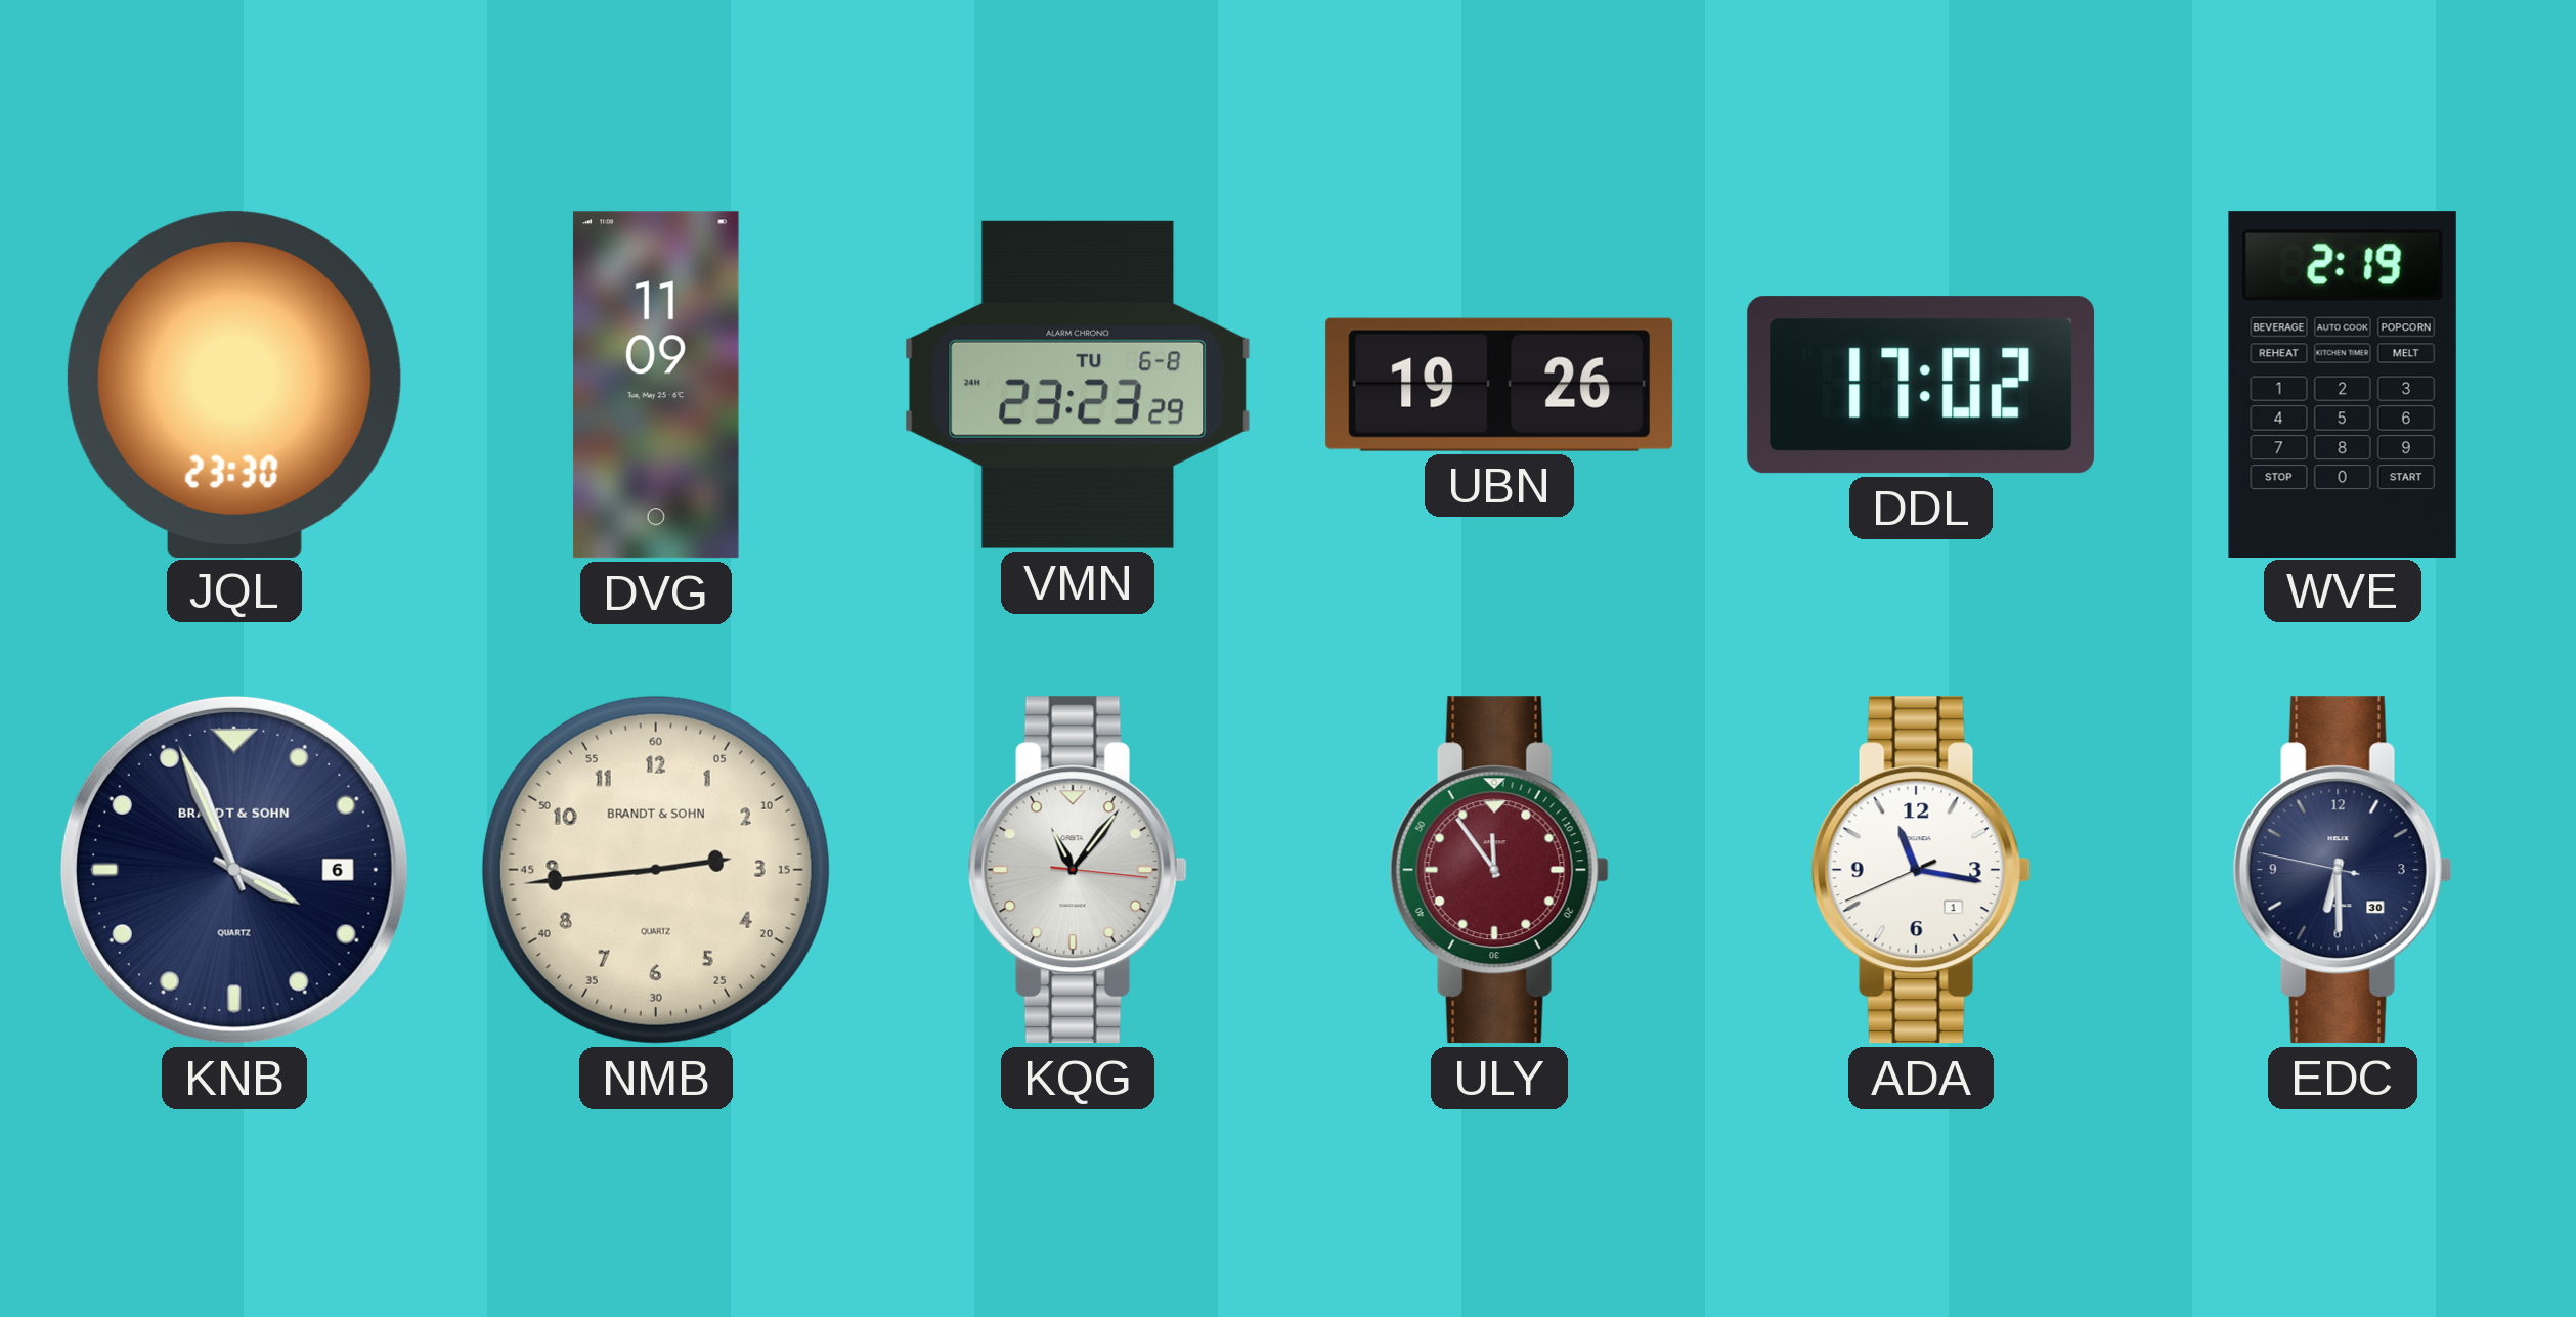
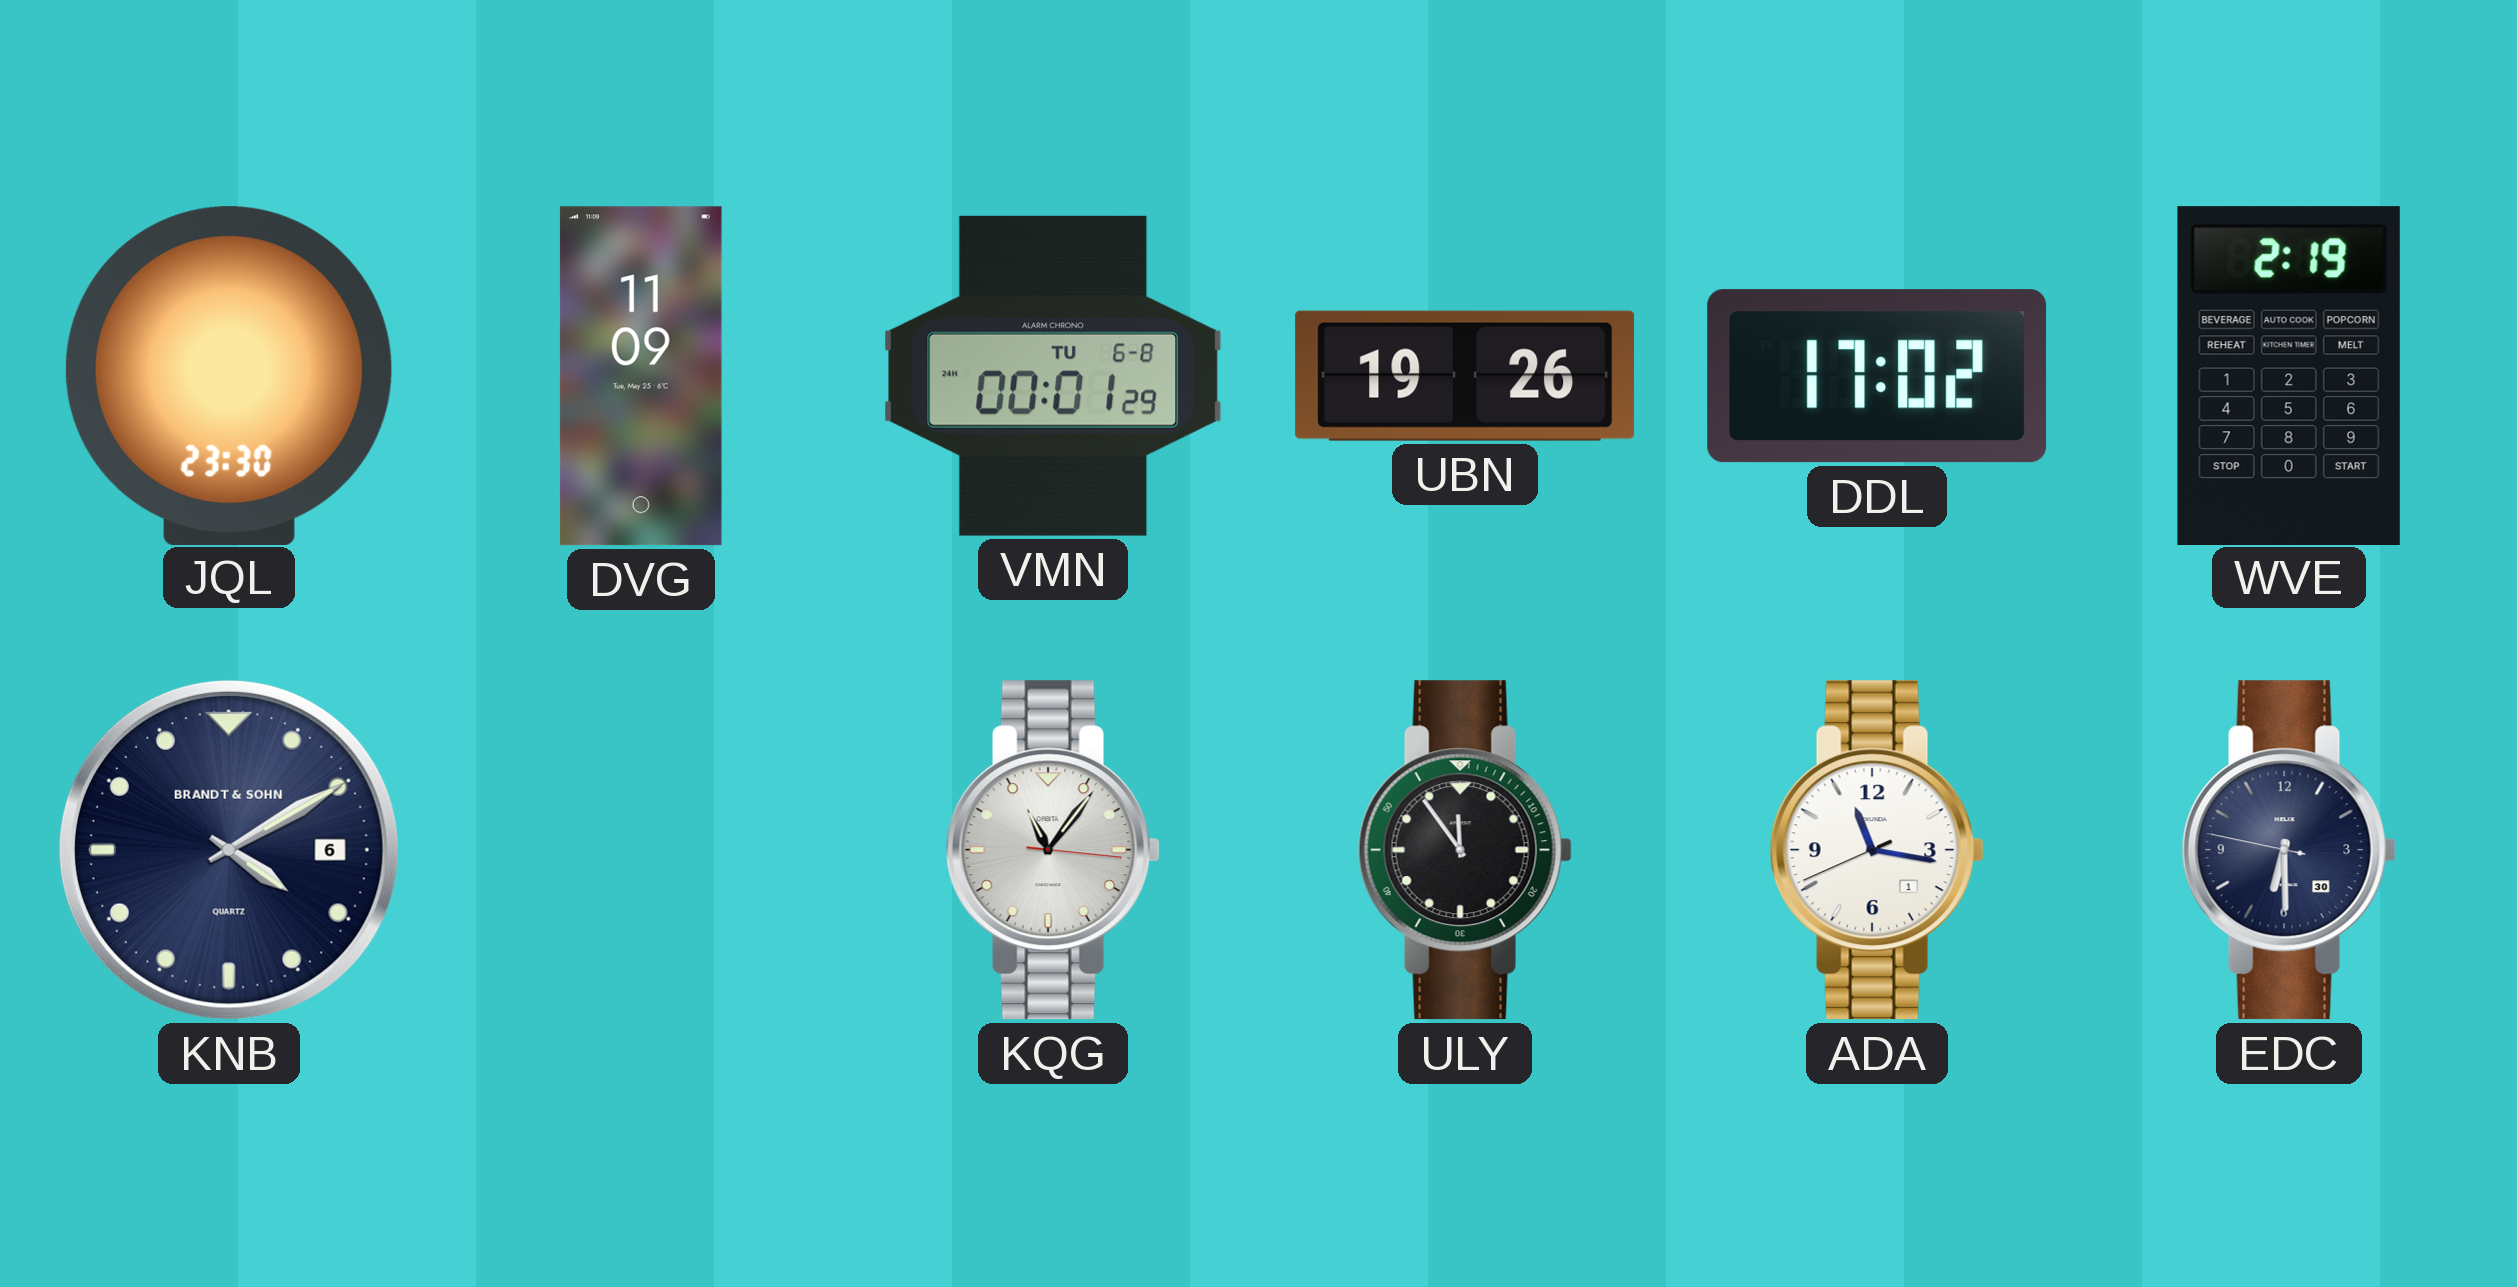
VMN: 23:23 -> 00:01 (1053, 376)
KNB: 3:56 -> 4:10 (229, 850)
NMB: 2:44 -> none (656, 870)
ULY dial: burgundy -> black (1465, 850)
